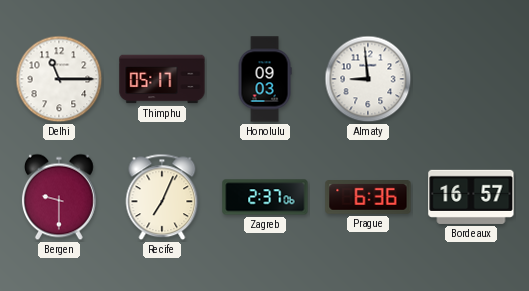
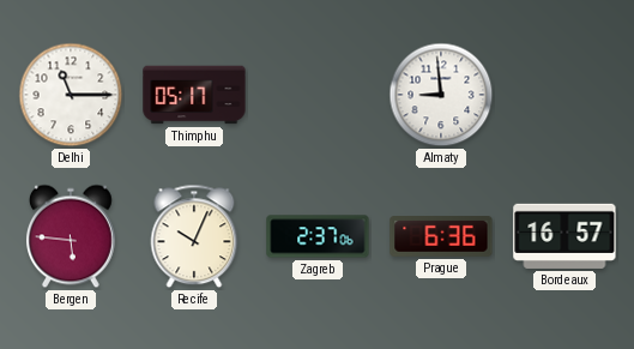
Honolulu: 09:03 -> none (265, 79)
Bergen: 9:30 -> 5:46 (71, 236)
Recife: 7:04 -> 10:04 (194, 236)
